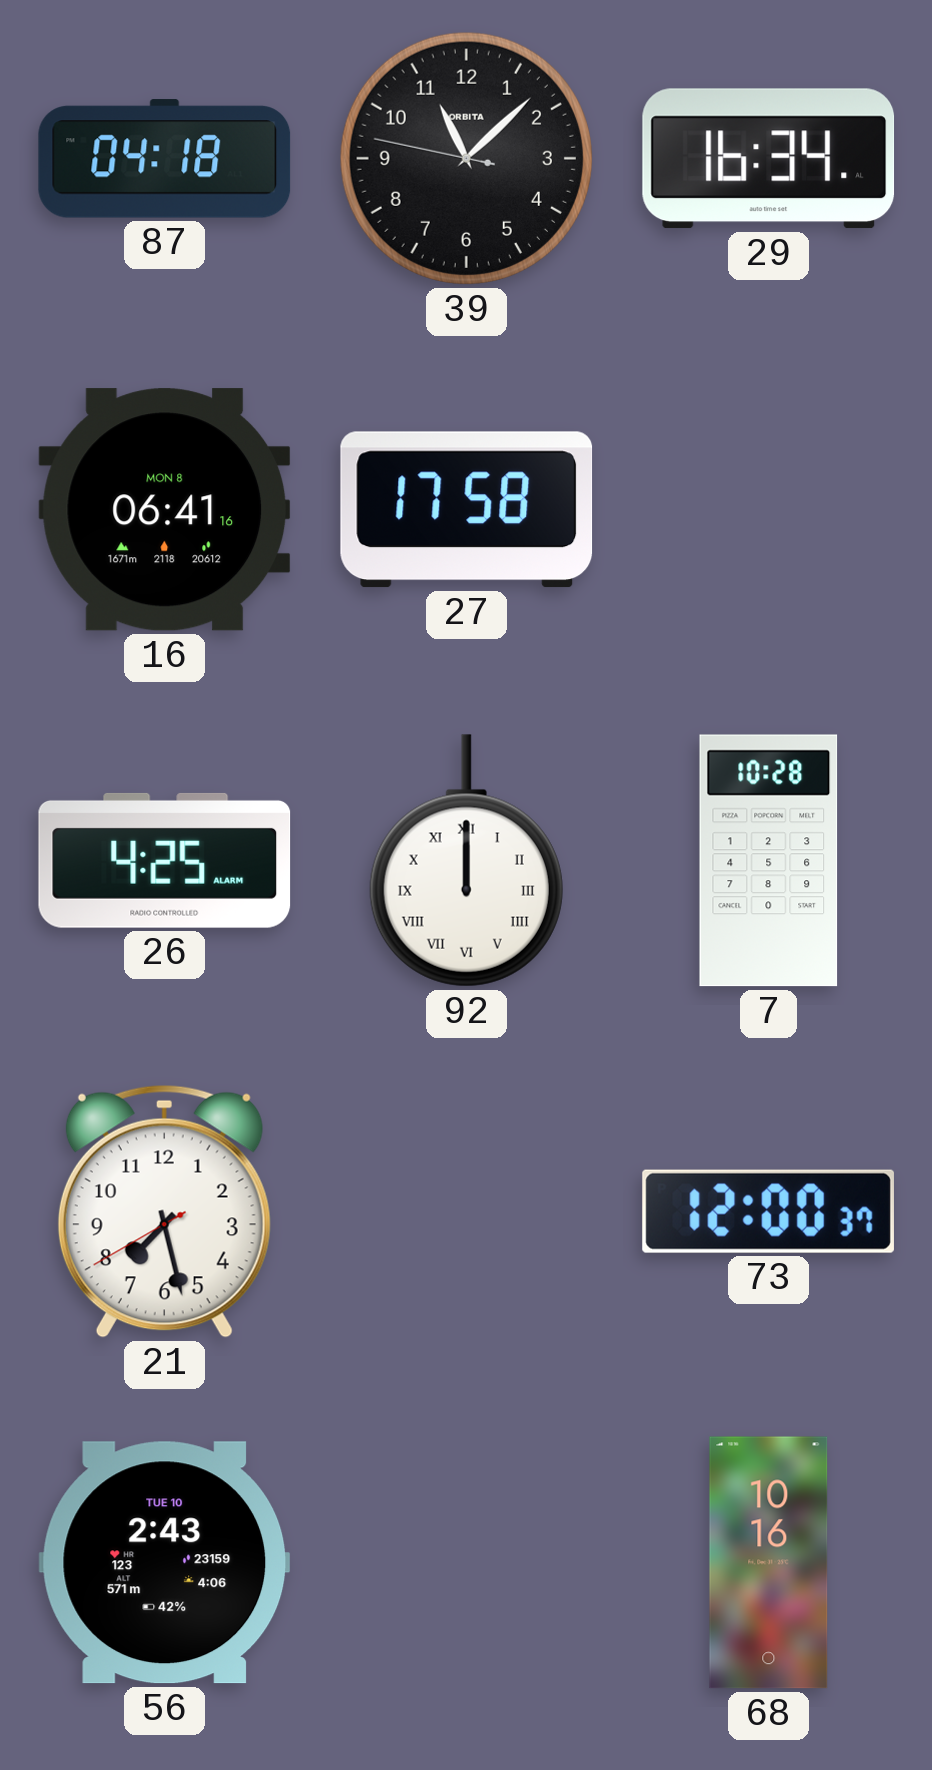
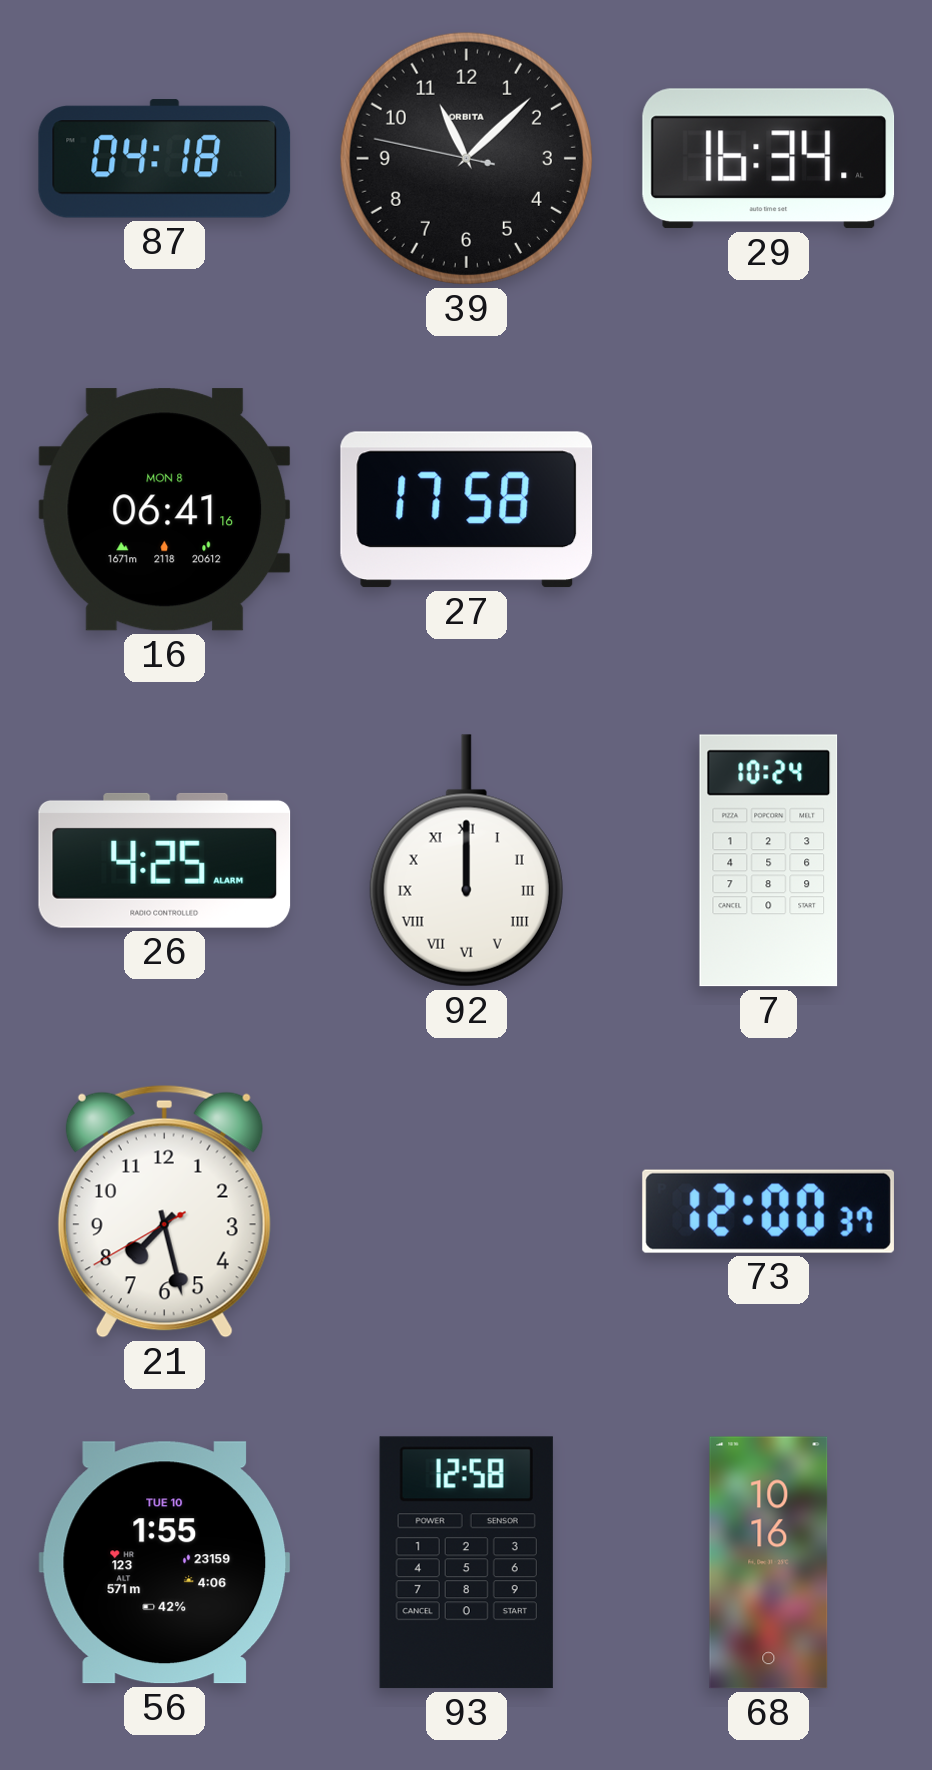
7: 10:28 -> 10:24 (769, 861)
56: 2:43 -> 1:55 (165, 1563)
93: none -> 12:58 (466, 1563)
